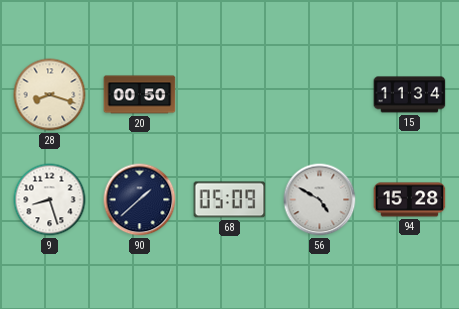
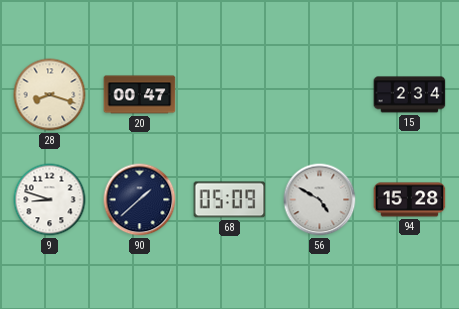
20: 00:50 -> 00:47 (140, 95)
15: 11:34 -> 2:34 (410, 95)
9: 8:27 -> 8:48 (50, 200)
